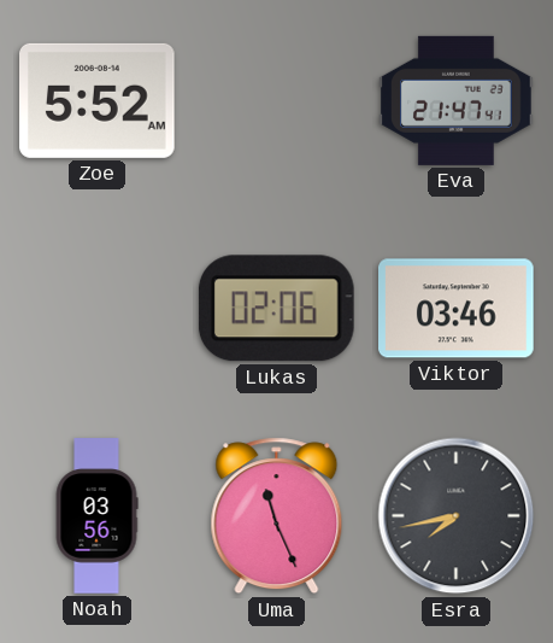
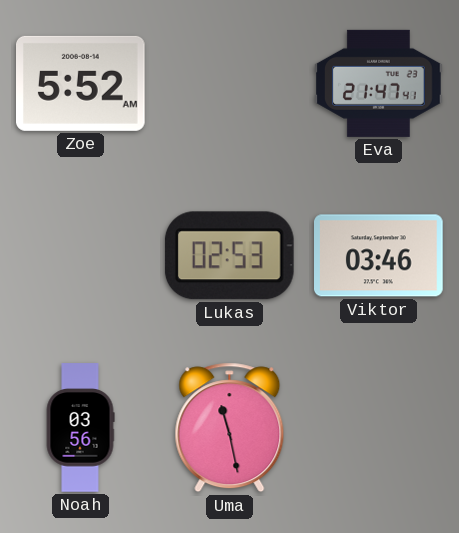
Lukas: 02:06 -> 02:53 (229, 256)
Uma: 11:26 -> 11:28 (230, 428)
Esra: 7:43 -> none (457, 516)
